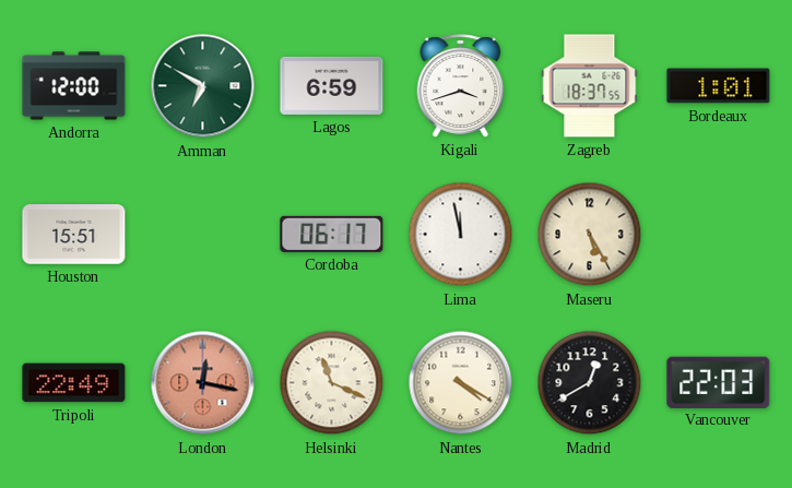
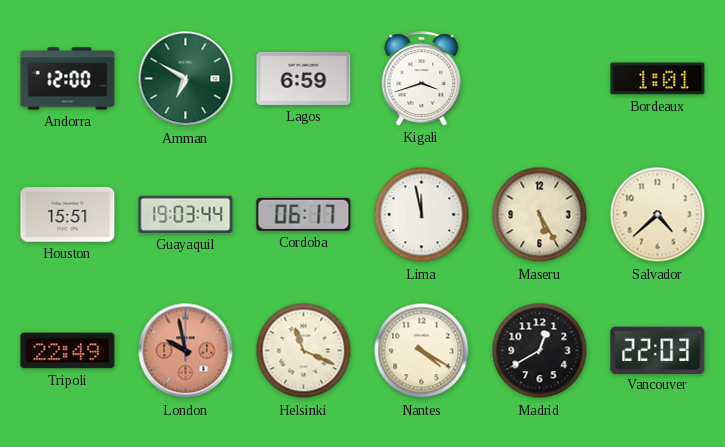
Zagreb: 18:37 -> none (590, 86)
Guayaquil: none -> 19:03 (186, 214)
Salvador: none -> 4:38 (658, 215)
London: 12:17 -> 9:58 (186, 351)
